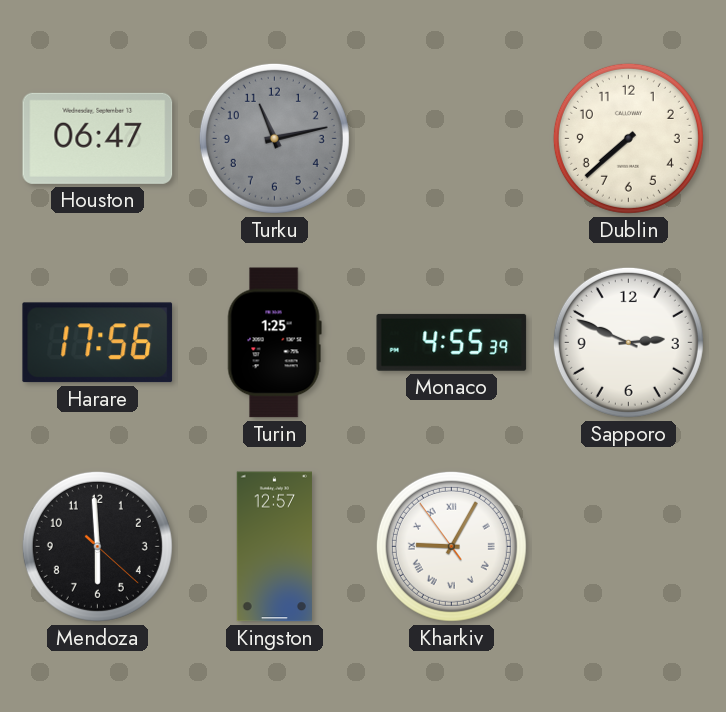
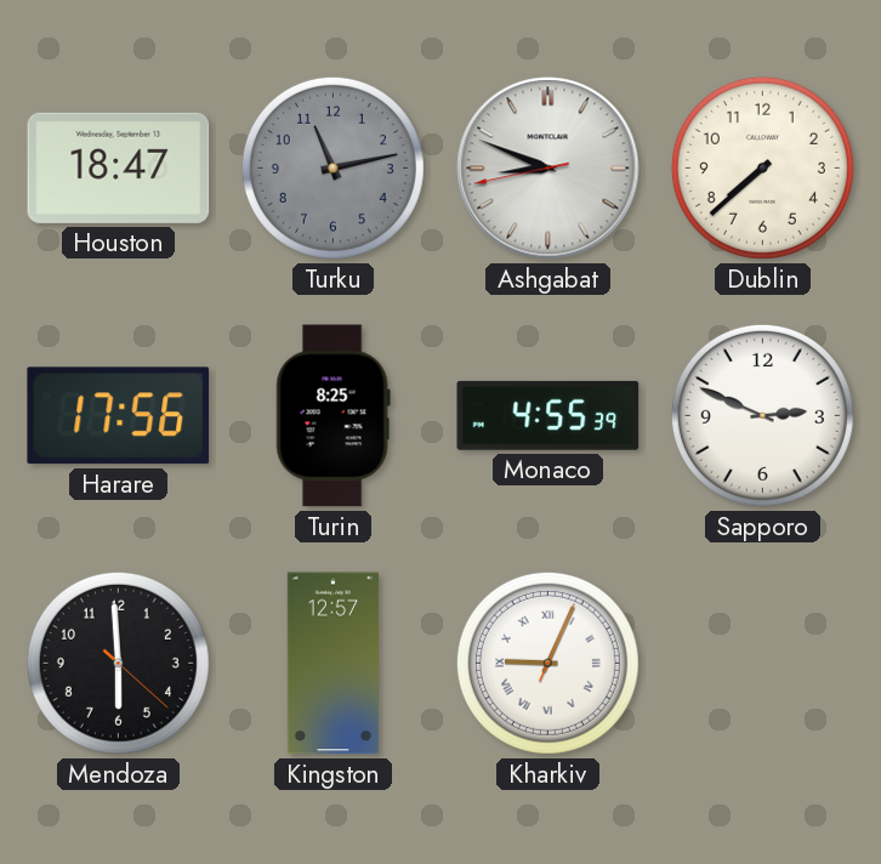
Houston: 06:47 -> 18:47 (119, 167)
Ashgabat: none -> 8:48 (549, 169)
Turin: 1:25 -> 8:25 (332, 416)
Kharkiv: 9:04:54 -> 9:04:04 (547, 663)
